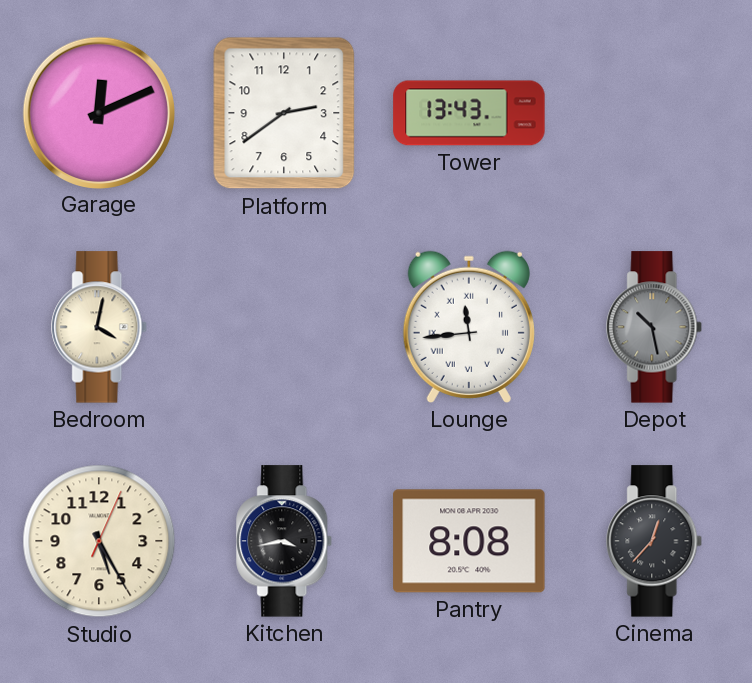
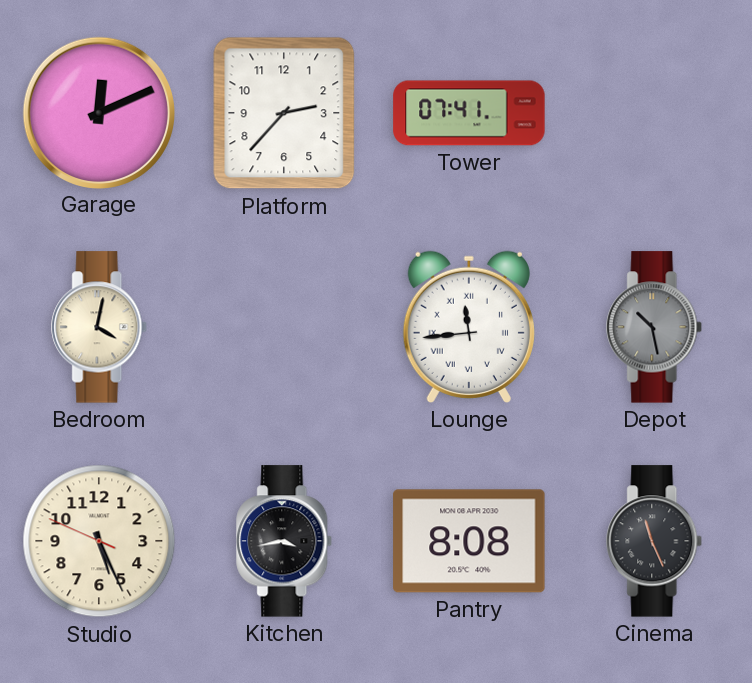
Platform: 2:39 -> 2:37 (284, 113)
Tower: 13:43 -> 07:41 (469, 113)
Studio: 5:25:04 -> 5:25:49 (99, 541)
Cinema: 12:37 -> 11:26 (655, 541)
